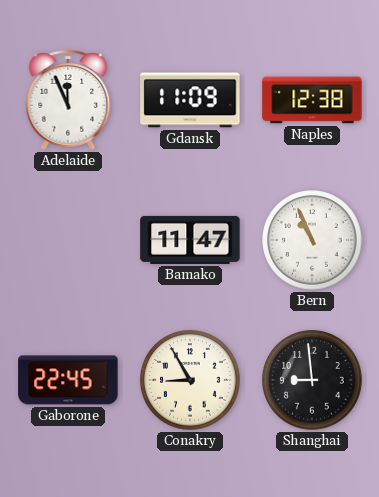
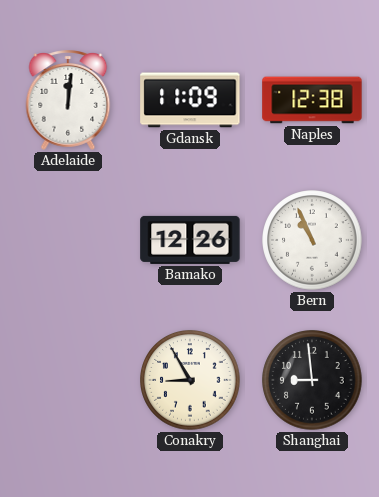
Adelaide: 11:56 -> 12:01 (68, 101)
Bamako: 11:47 -> 12:26 (190, 240)
Gaborone: 22:45 -> none (68, 380)
